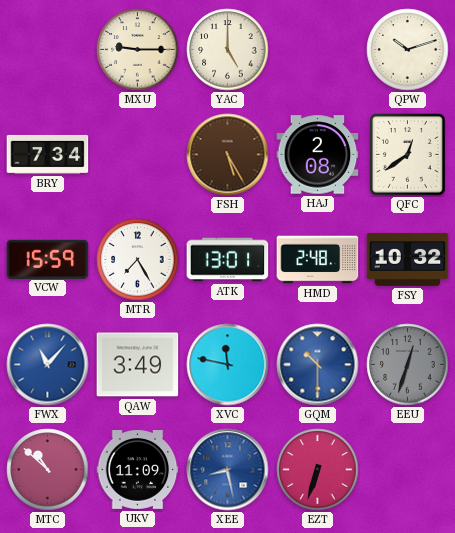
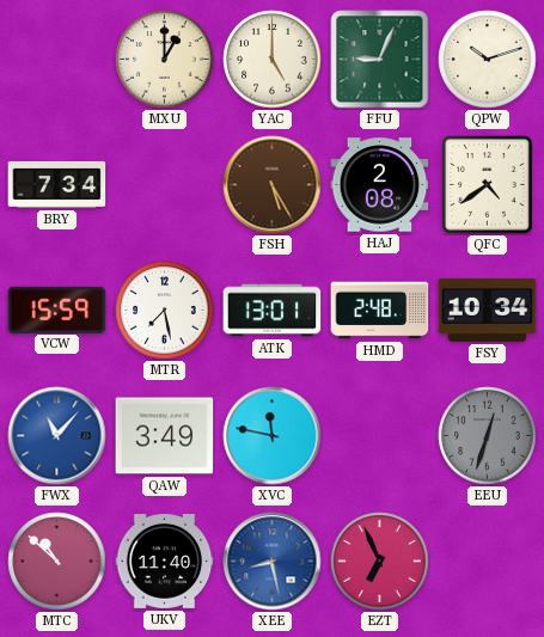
MXU: 9:15 -> 1:00 (165, 60)
FFU: none -> 9:04 (380, 60)
QFC: 12:39 -> 4:39 (488, 185)
MTR: 7:25 -> 7:28 (165, 311)
FSY: 10:32 -> 10:34 (488, 311)
GQM: 10:30 -> none (318, 365)
UKV: 11:09 -> 11:40 (165, 562)
EZT: 6:33 -> 6:56 (380, 562)
